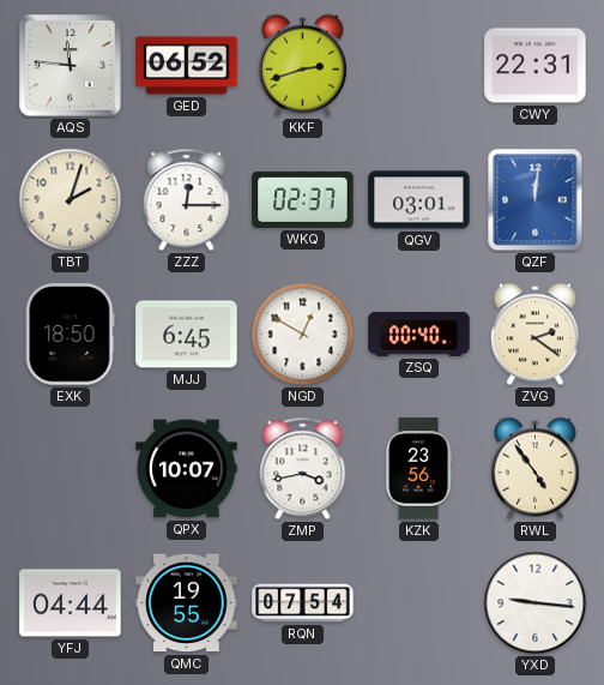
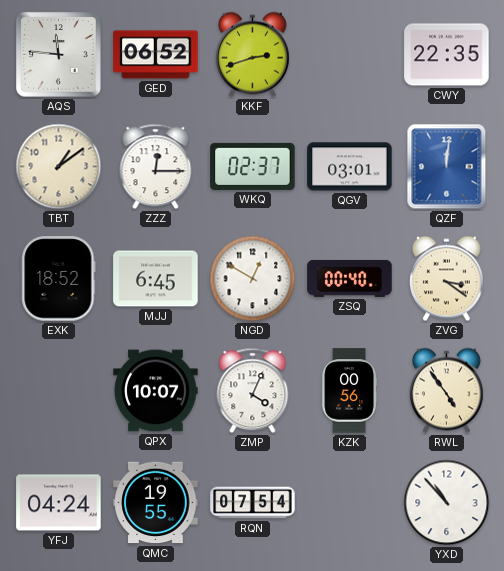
CWY: 22:31 -> 22:35 (447, 55)
TBT: 2:03 -> 1:09 (59, 167)
EXK: 18:50 -> 18:52 (59, 279)
ZVG: 2:21 -> 3:21 (446, 279)
ZMP: 3:43 -> 4:04 (253, 391)
KZK: 23:56 -> 00:56 (349, 391)
YFJ: 04:44 -> 04:24 (59, 503)
YXD: 9:16 -> 10:53 (447, 503)
